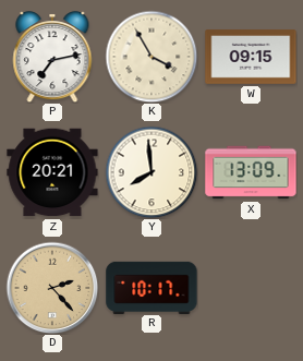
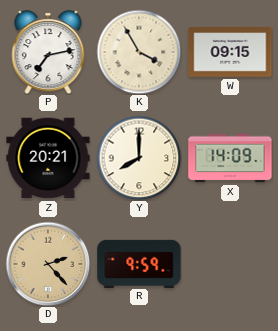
Y: 7:59 -> 8:00 (139, 158)
X: 13:09 -> 14:09 (230, 158)
R: 10:17 -> 9:59 (139, 263)
